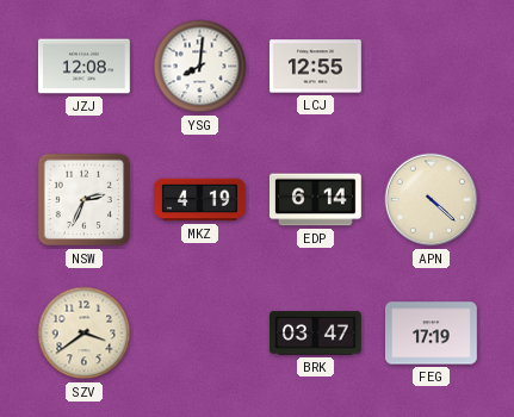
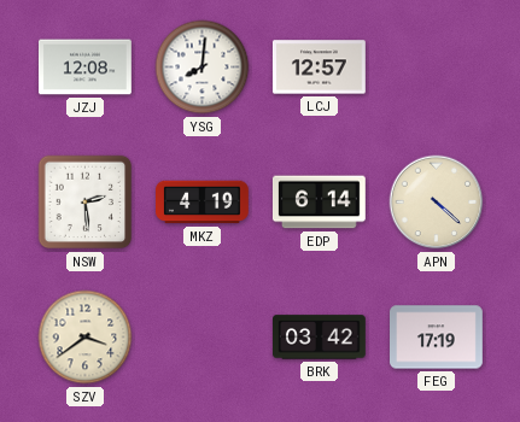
LCJ: 12:55 -> 12:57 (319, 68)
NSW: 2:34 -> 2:29 (86, 203)
BRK: 03:47 -> 03:42 (320, 338)
